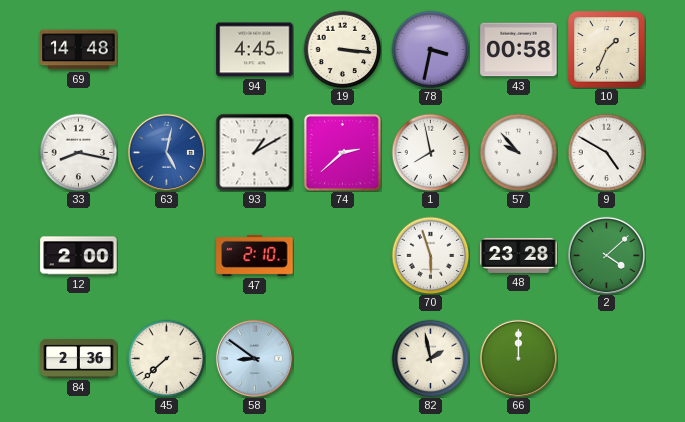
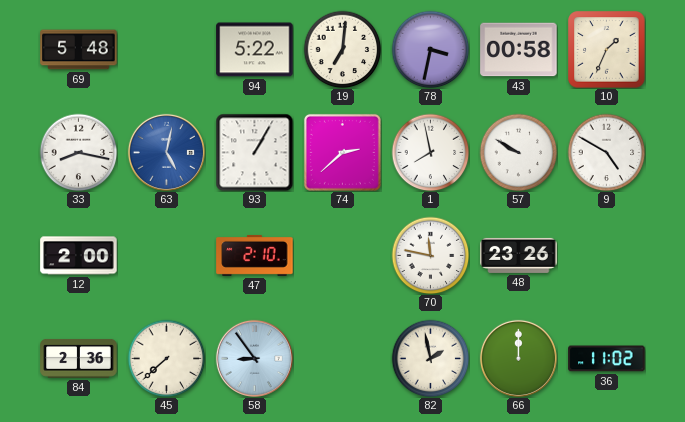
69: 14:48 -> 5:48 (79, 50)
94: 4:45 -> 5:22 (255, 50)
19: 3:16 -> 7:01 (342, 49)
93: 1:10 -> 1:05 (254, 152)
57: 9:53 -> 9:50 (518, 152)
70: 5:57 -> 11:47 (430, 255)
48: 23:28 -> 23:26 (519, 255)
2: 4:08 -> none (606, 255)
58: 8:51 -> 8:54 (254, 358)
36: none -> 11:02 (607, 359)
